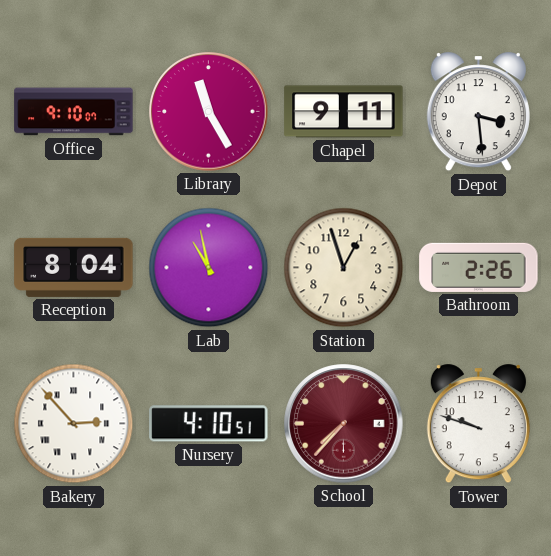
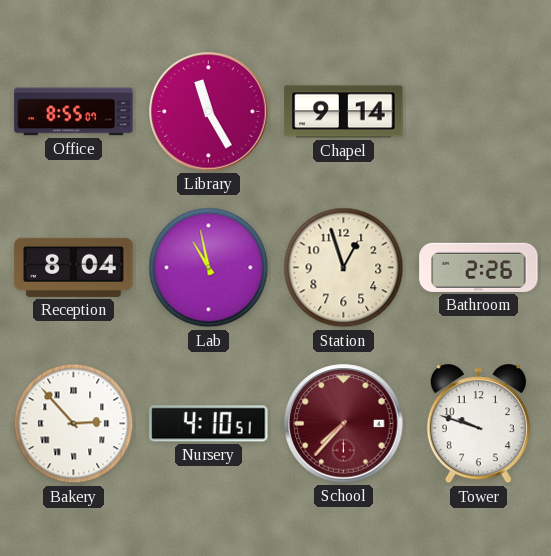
Office: 9:10 -> 8:55 (74, 112)
Chapel: 9:11 -> 9:14 (344, 112)
Depot: 3:29 -> none (478, 112)
